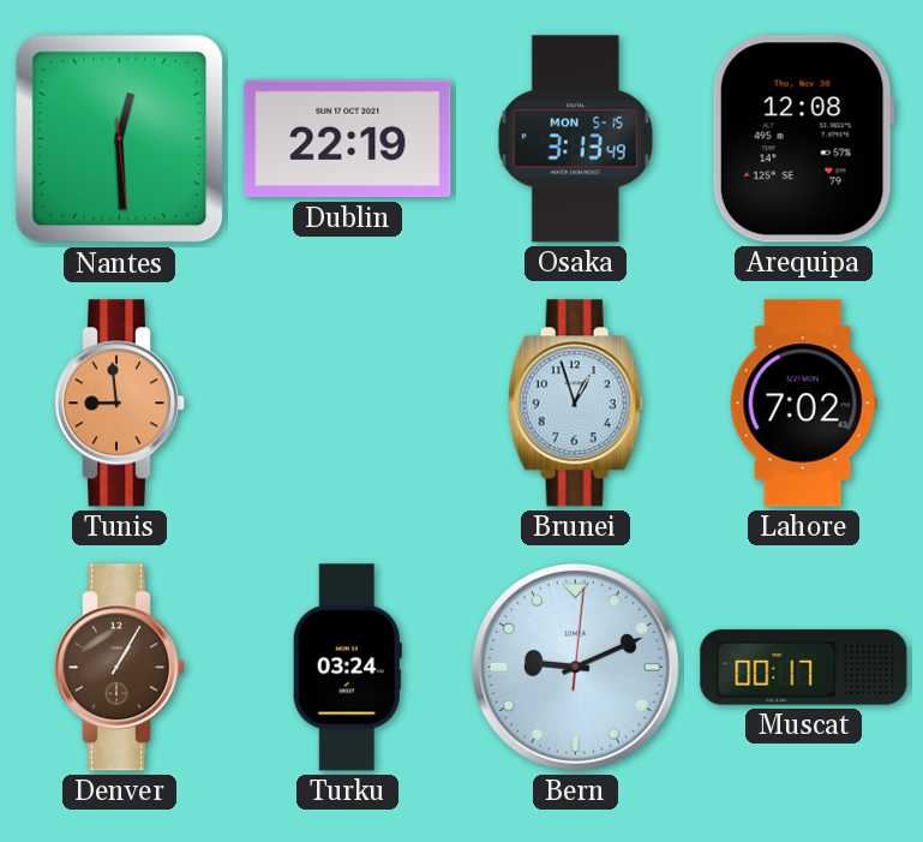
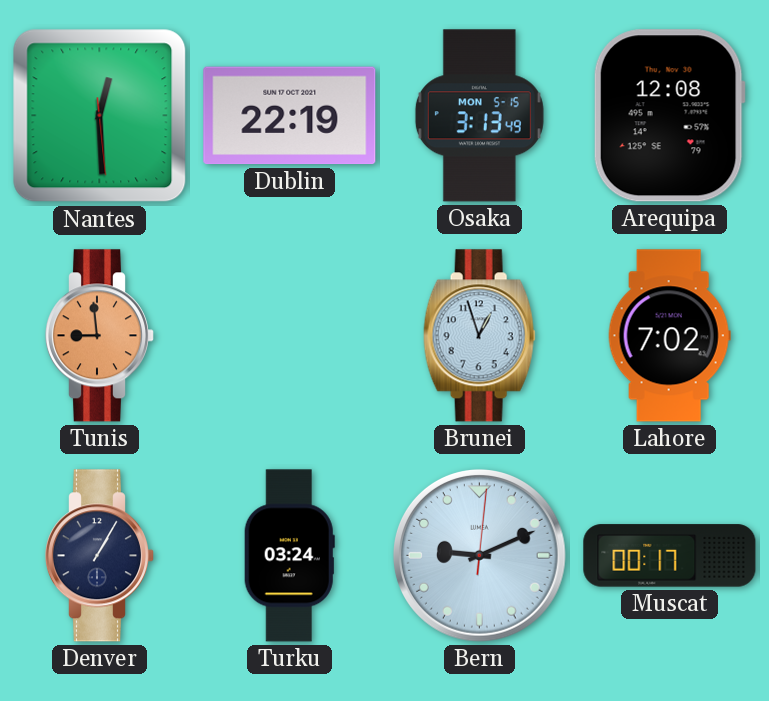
Denver dial: brown -> navy (99, 556)
